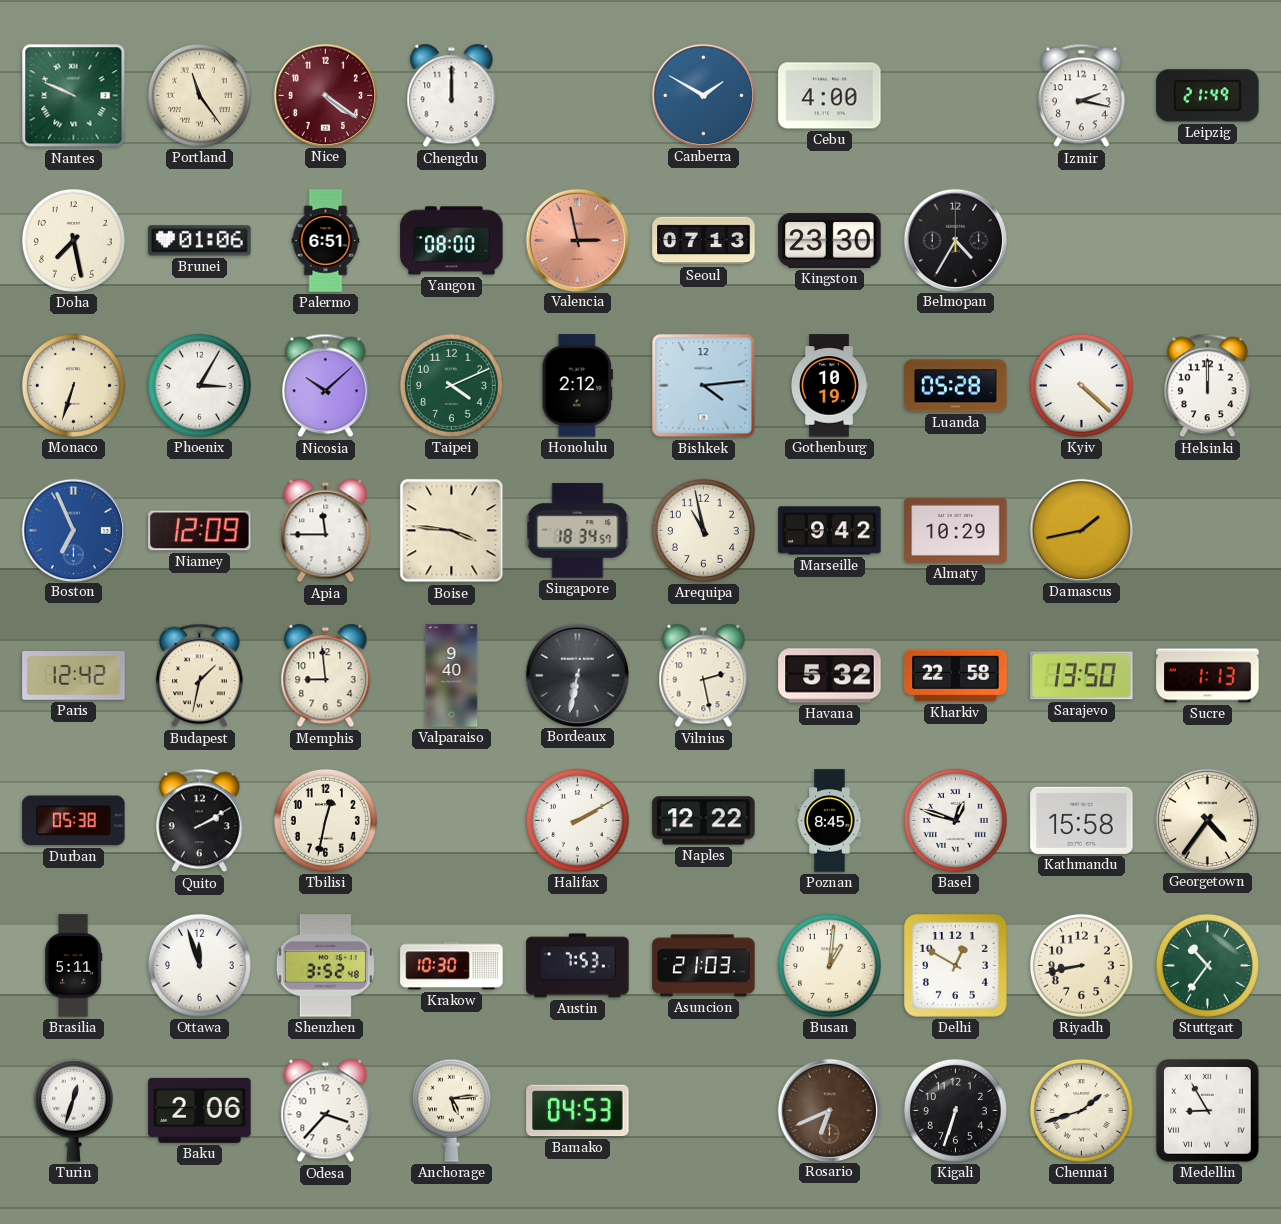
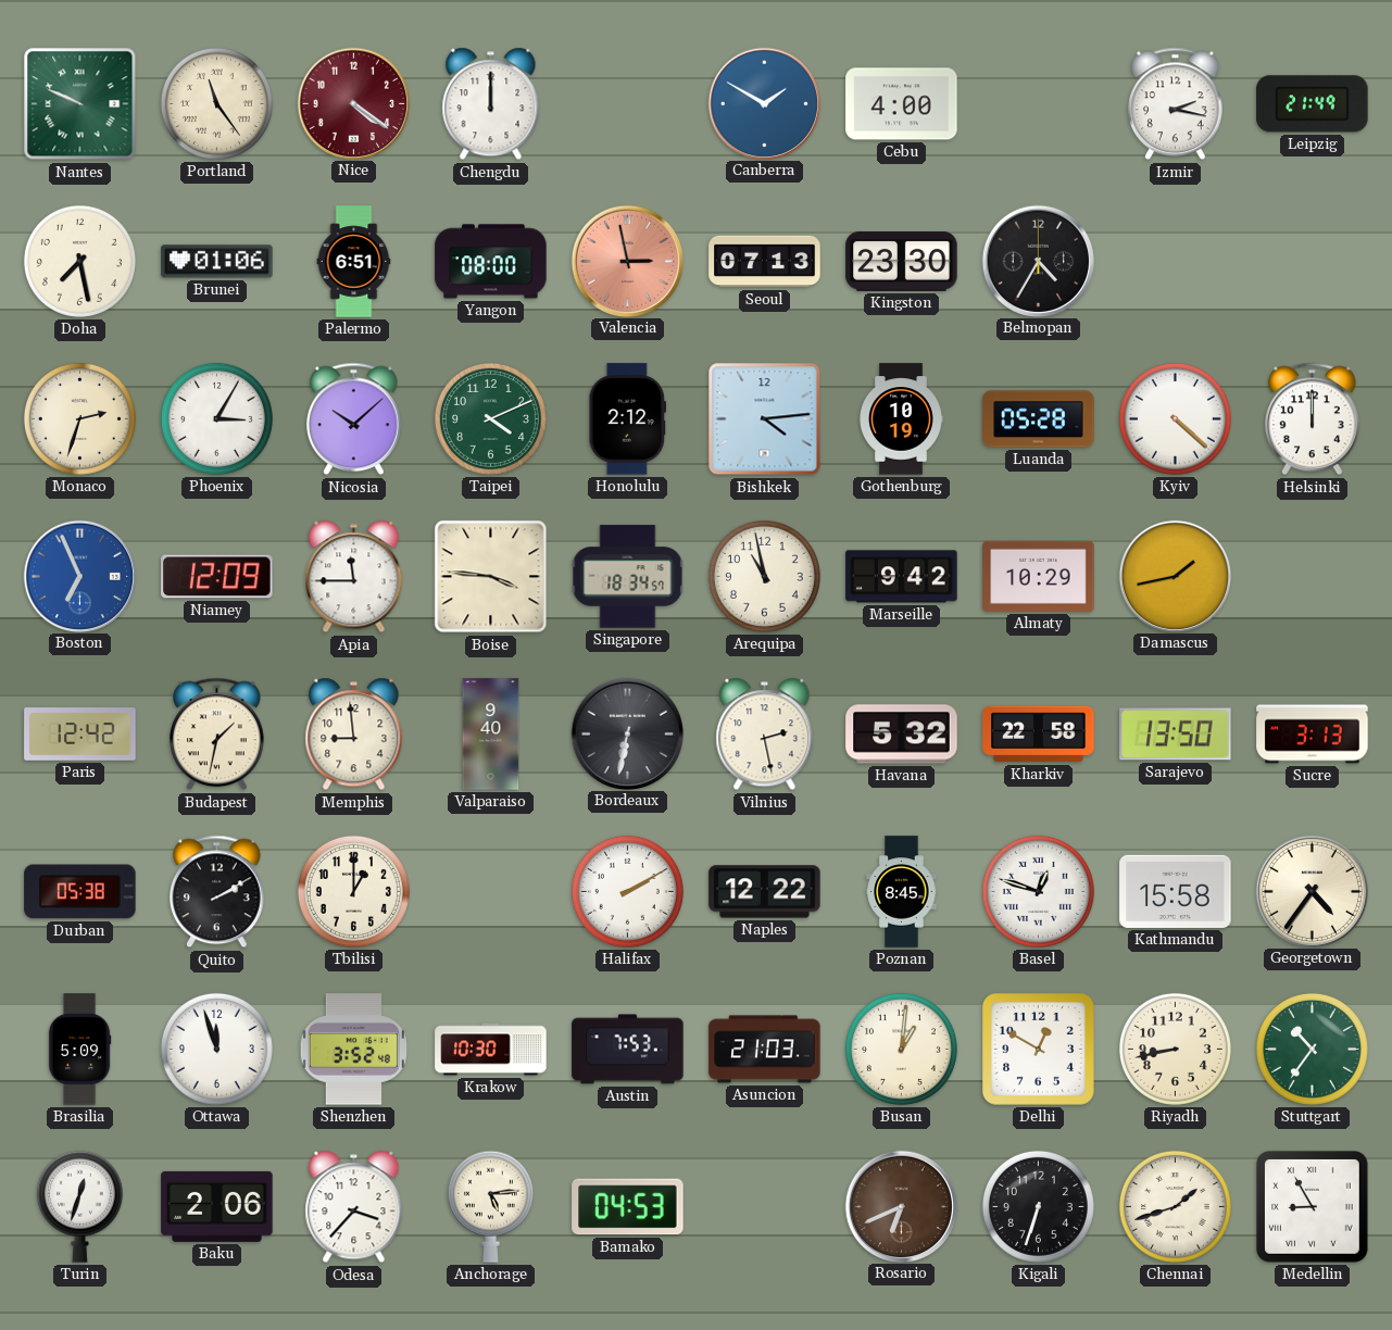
Monaco: 6:33 -> 2:33 (79, 418)
Sucre: 1:13 -> 3:13 (1313, 735)
Tbilisi: 12:32 -> 1:00 (353, 891)
Brasilia: 5:11 -> 5:09 (79, 1050)
